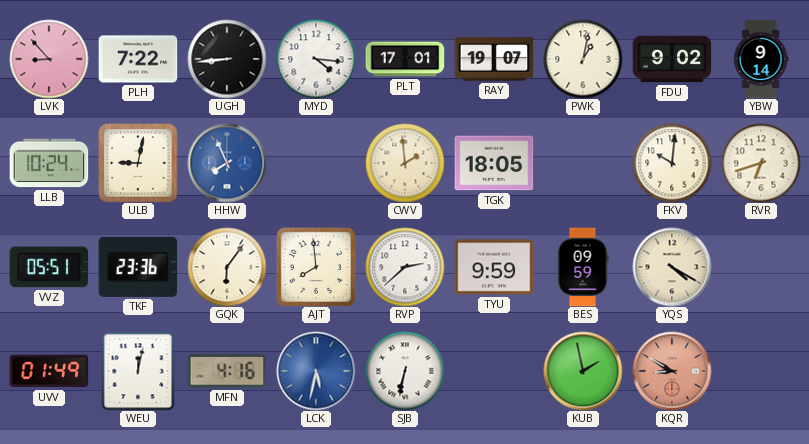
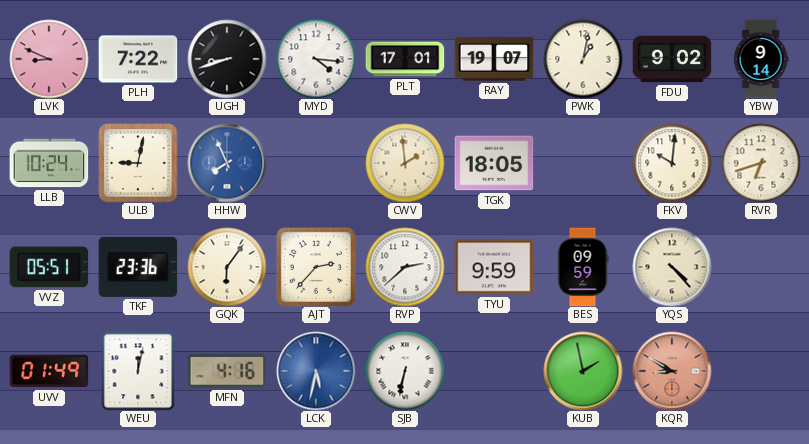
LVK: 8:53 -> 8:49 (49, 59)
UGH: 8:44 -> 8:42 (227, 59)
AJT: 7:59 -> 2:37 (316, 267)
YQS: 4:20 -> 4:23 (672, 267)
